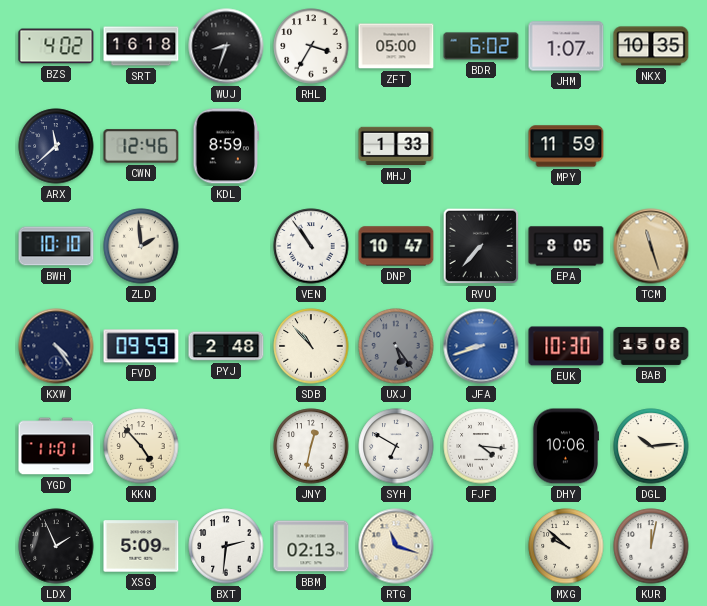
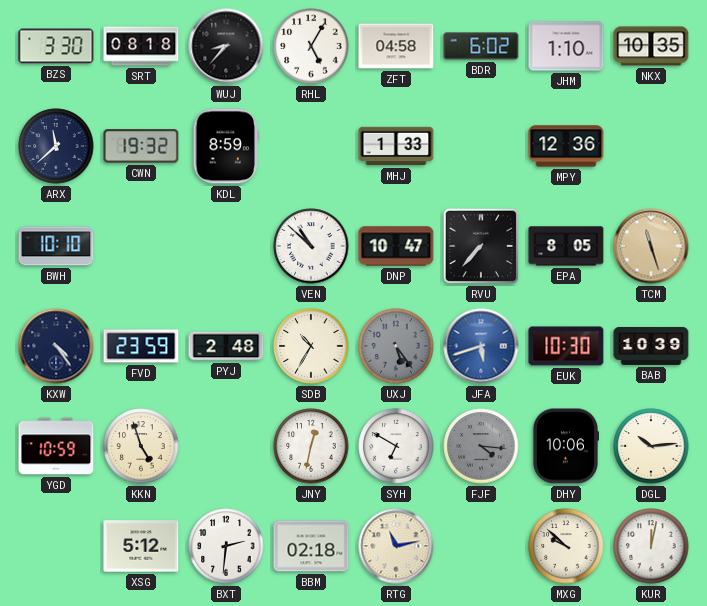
BZS: 4:02 -> 3:30 (56, 46)
SRT: 16:18 -> 08:18 (141, 46)
WUJ: 8:33 -> 8:37 (226, 46)
RHL: 3:35 -> 5:05 (311, 46)
ZFT: 05:00 -> 04:58 (396, 46)
JHM: 1:07 -> 1:10 (566, 46)
CWN: 12:46 -> 19:32 (141, 146)
MPY: 11:59 -> 12:36 (566, 146)
ZLD: 1:59 -> none (141, 246)
VEN: 10:54 -> 10:52 (311, 246)
FVD: 09:59 -> 23:59 (141, 346)
SDB: 10:53 -> 10:35 (311, 346)
JFA: 8:42 -> 5:42 (481, 346)
BAB: 15:08 -> 10:39 (651, 346)
YGD: 11:01 -> 10:59 (56, 446)
KKN: 4:53 -> 4:57 (141, 446)
FJF dial: white -> grey (481, 446)
LDX: 1:56 -> none (56, 546)
XSG: 5:09 -> 5:12 (141, 546)
BBM: 02:13 -> 02:18 (311, 546)
RTG: 11:18 -> 11:13 (396, 546)
